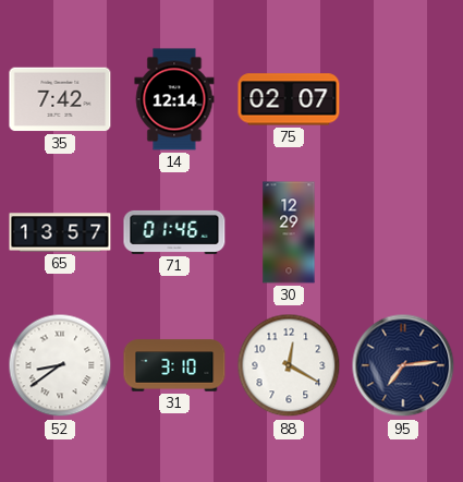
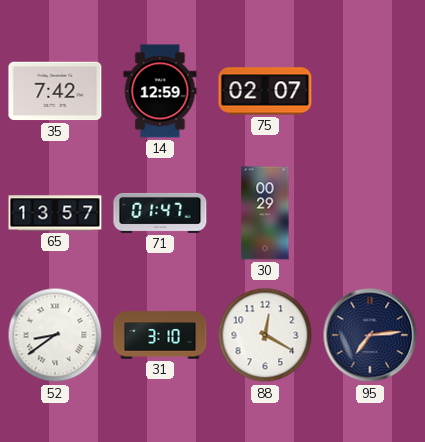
14: 12:14 -> 12:59 (160, 91)
71: 01:46 -> 01:47 (160, 213)
30: 12:29 -> 00:29 (265, 213)
